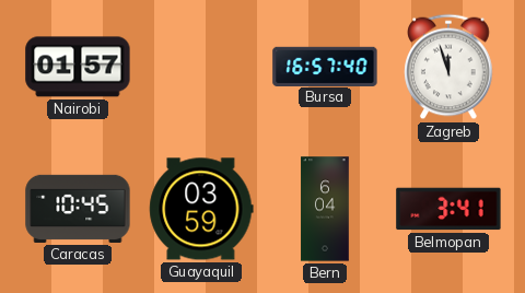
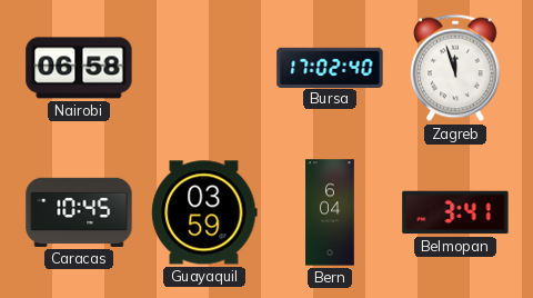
Nairobi: 01:57 -> 06:58 (79, 68)
Bursa: 16:57 -> 17:02 (330, 67)
